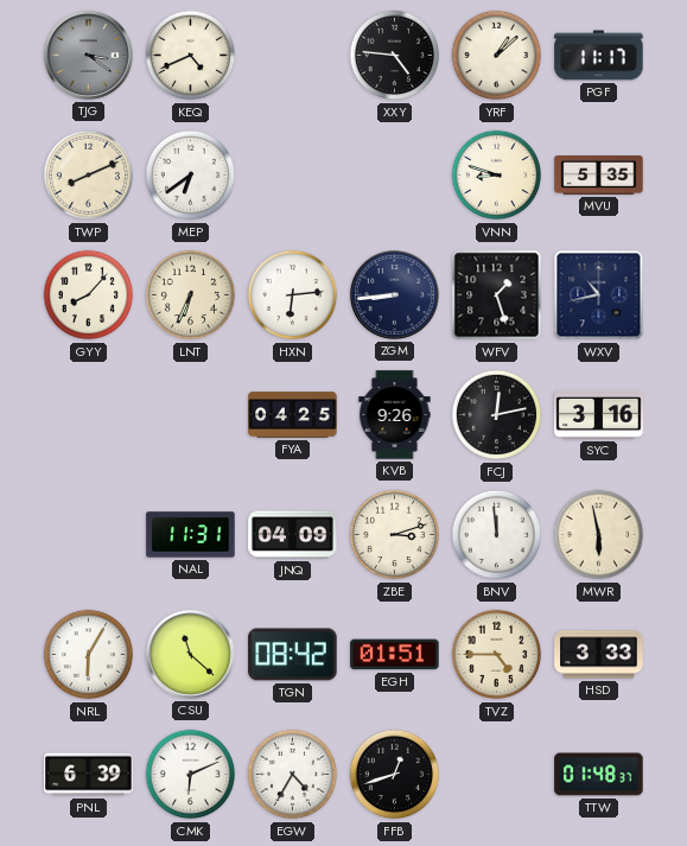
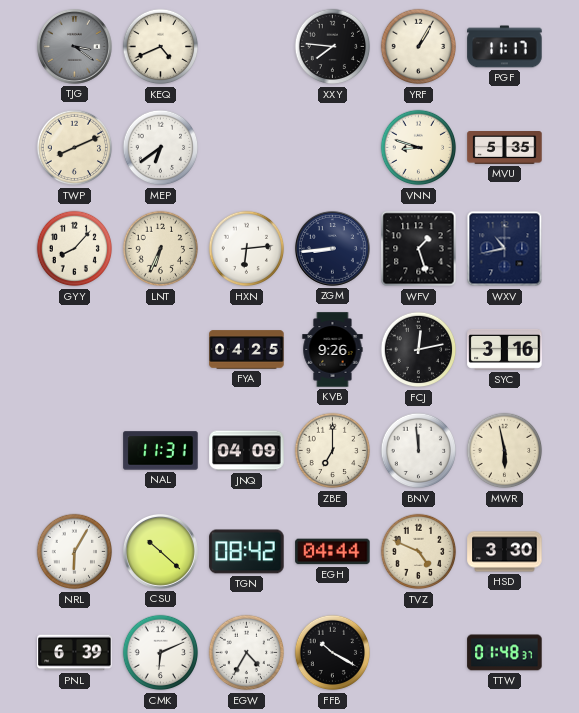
XXY: 4:46 -> 7:46 (333, 47)
YRF: 1:08 -> 1:05 (419, 47)
ZBE: 3:12 -> 7:00 (333, 451)
CSU: 11:22 -> 10:22 (160, 551)
EGH: 01:51 -> 04:44 (333, 552)
TVZ: 4:45 -> 4:49 (419, 552)
HSD: 3:33 -> 3:30 (505, 552)
FFB: 12:42 -> 10:20 (333, 653)
